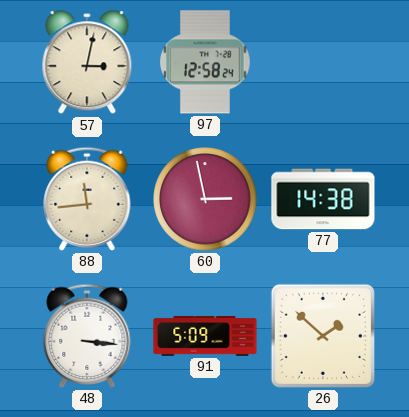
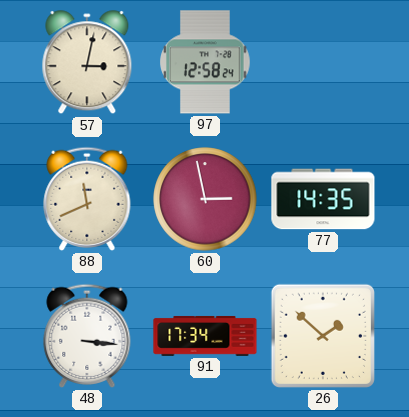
88: 11:44 -> 11:41 (87, 199)
77: 14:38 -> 14:35 (323, 199)
91: 5:09 -> 17:34 (205, 336)
